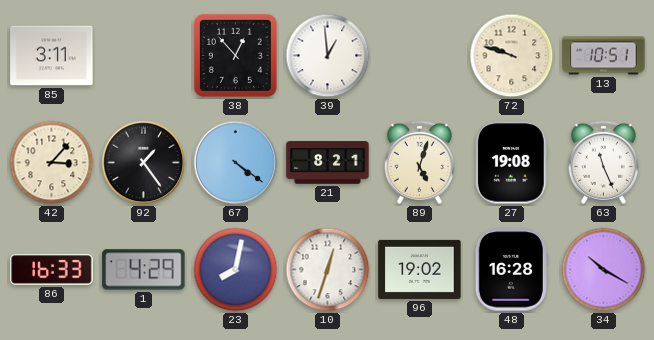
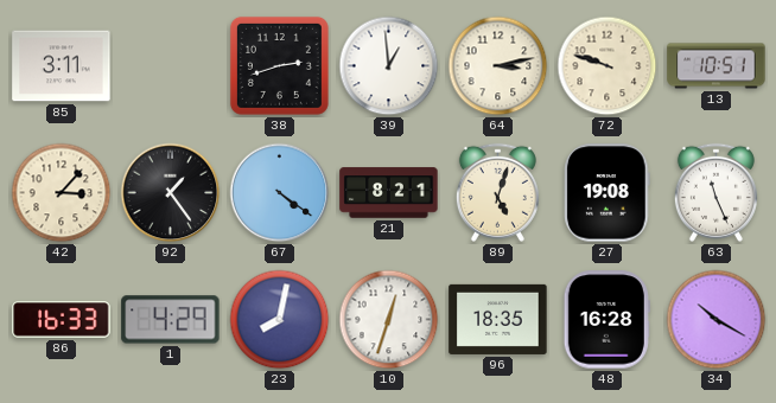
38: 12:53 -> 2:42 (279, 65)
64: none -> 3:13 (498, 66)
96: 19:02 -> 18:35 (498, 319)
